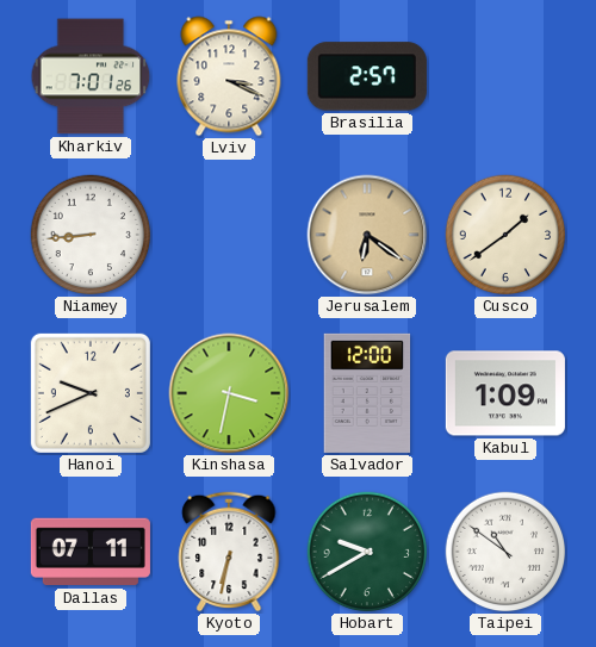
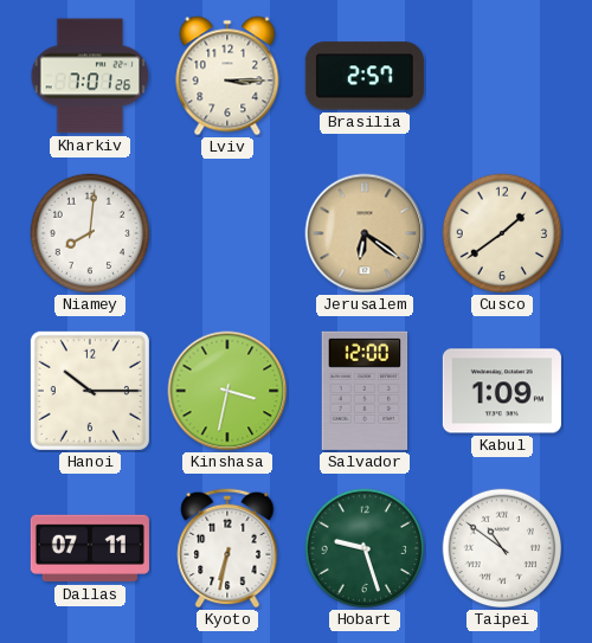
Lviv: 3:19 -> 3:15 (227, 76)
Niamey: 8:44 -> 8:01 (90, 233)
Hanoi: 9:41 -> 10:15 (90, 391)
Hobart: 9:40 -> 9:27 (365, 548)
